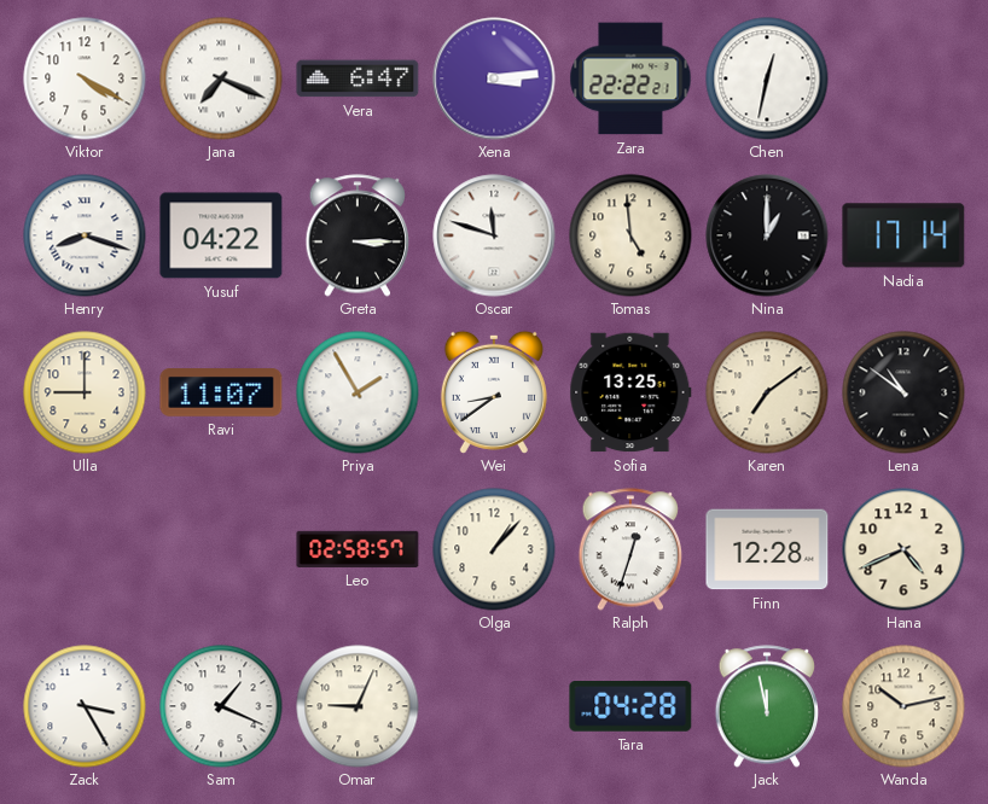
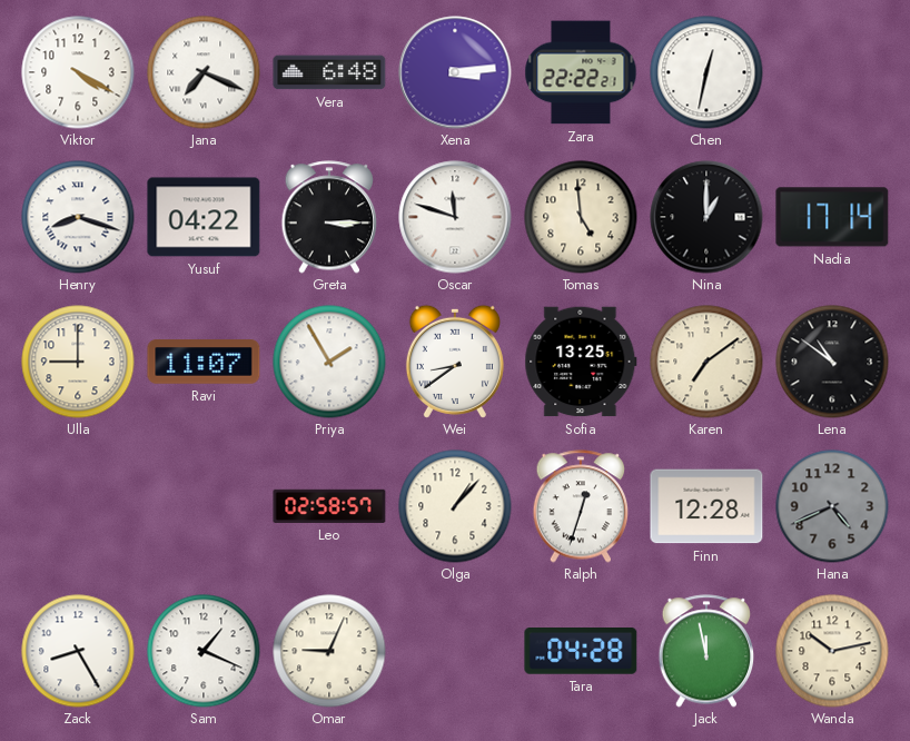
Vera: 6:47 -> 6:48 (329, 72)
Hana dial: cream -> grey (832, 506)
Zack: 3:25 -> 8:25 (78, 651)
